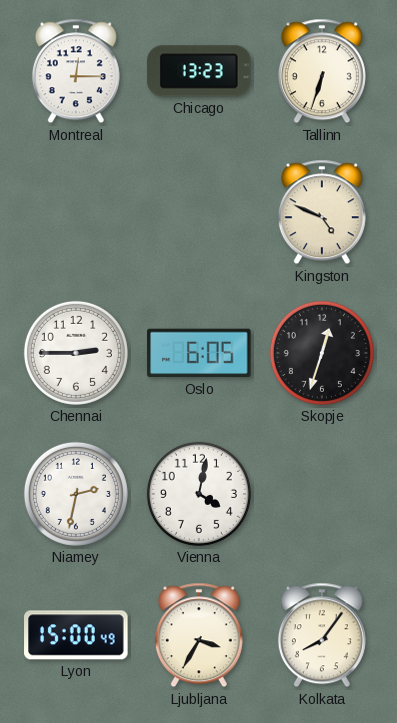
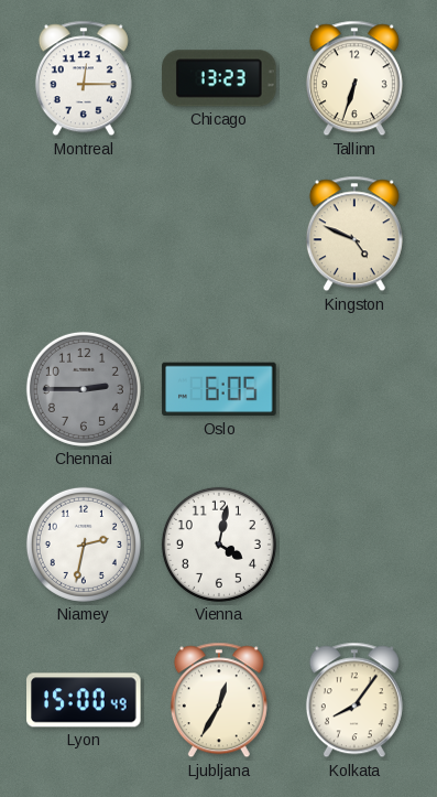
Chennai dial: white -> grey (84, 389)
Skopje: 12:33 -> none (322, 353)
Ljubljana: 3:35 -> 12:35 (219, 700)
